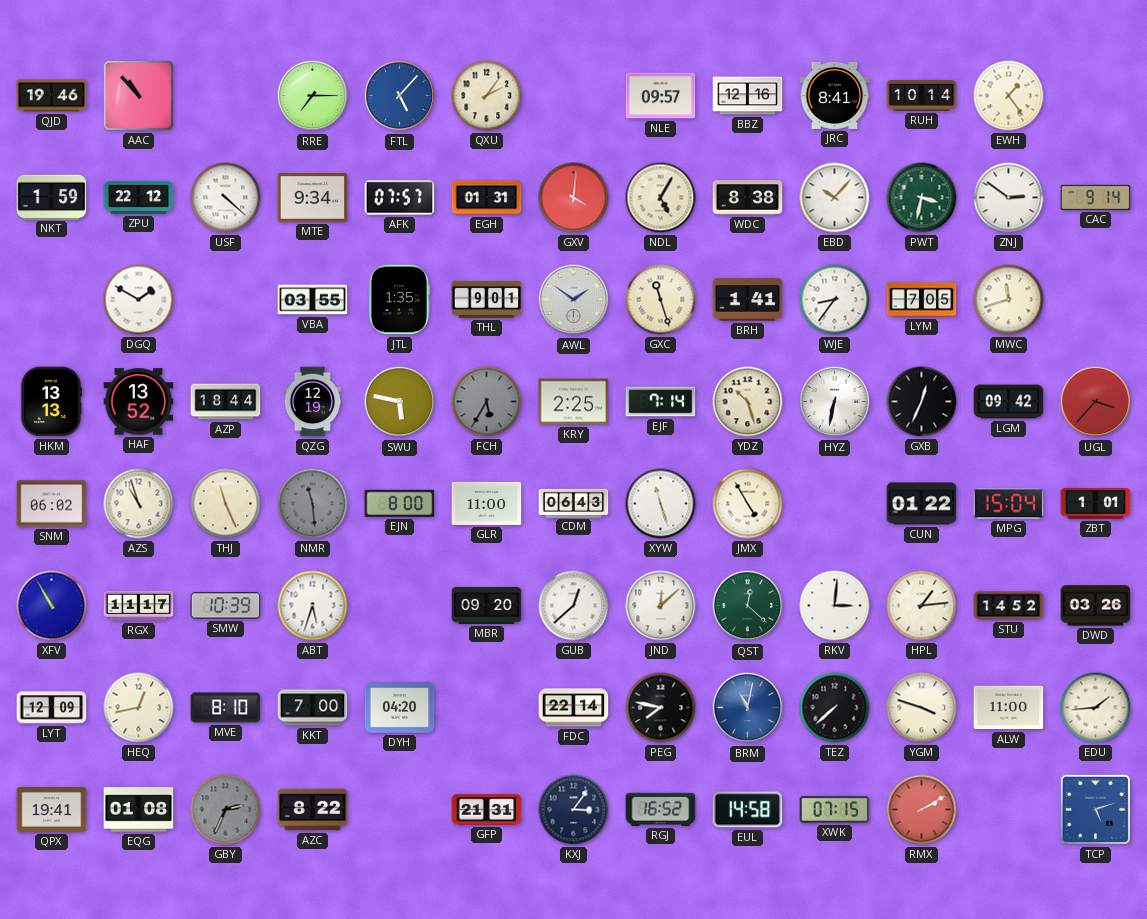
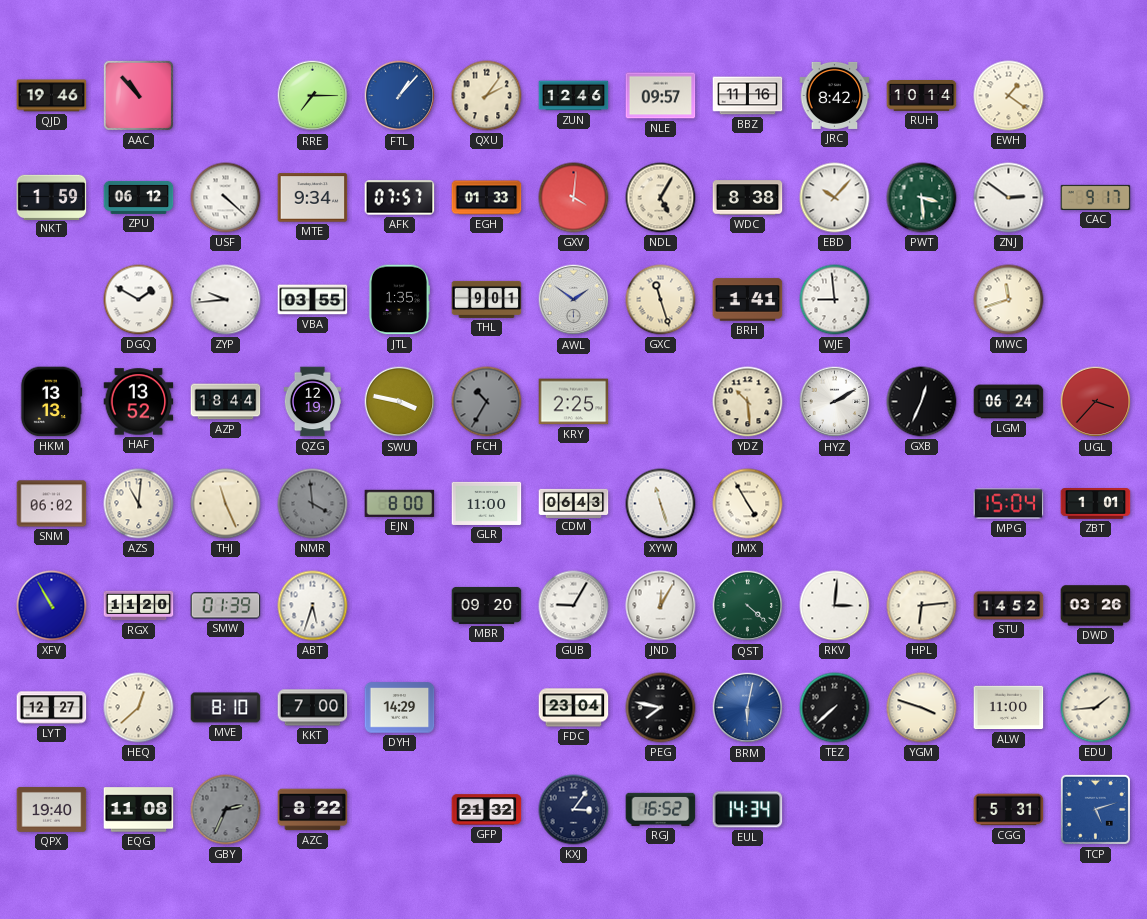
FTL: 5:07 -> 1:07 (400, 96)
ZUN: none -> 12:46 (574, 96)
BBZ: 12:16 -> 11:16 (748, 96)
JRC: 8:41 -> 8:42 (835, 95)
EWH: 1:24 -> 1:21 (1009, 96)
ZPU: 22:12 -> 06:12 (139, 197)
EGH: 01:31 -> 01:33 (487, 198)
PWT: 3:32 -> 3:29 (922, 198)
CAC: 9:14 -> 9:17 (1096, 197)
ZYP: none -> 9:44 (226, 300)
WJE: 8:36 -> 8:59 (835, 300)
LYM: 7:05 -> none (922, 300)
SWU: 5:47 -> 3:47 (400, 402)
FCH: 5:35 -> 10:35 (487, 402)
EJF: 7:14 -> none (661, 402)
YDZ: 10:27 -> 10:29 (748, 402)
HYZ: 6:32 -> 2:10 (835, 402)
LGM: 09:42 -> 06:24 (1009, 402)
AZS: 10:57 -> 11:01 (139, 504)
NMR: 11:29 -> 3:59 (313, 504)
CUN: 01:22 -> none (922, 504)
RGX: 11:17 -> 11:20 (139, 606)
SMW: 10:39 -> 01:39 (226, 606)
GUB: 12:38 -> 9:05 (574, 606)
JND: 12:08 -> 12:05 (661, 606)
QST: 12:22 -> 4:22 (748, 606)
HPL: 1:14 -> 6:14 (922, 606)
LYT: 12:09 -> 12:27 (52, 708)
HEQ: 12:43 -> 12:38 (139, 708)
DYH: 04:20 -> 14:29 (400, 708)
FDC: 22:14 -> 23:04 (574, 708)
BRM: 11:02 -> 6:02 (748, 708)
QPX: 19:41 -> 19:40 (52, 809)
EQG: 01:08 -> 11:08 (139, 810)
GFP: 21:31 -> 21:32 (487, 810)
EUL: 14:58 -> 14:34 (748, 810)
XWK: 07:15 -> none (835, 810)
RMX: 2:10 -> none (922, 810)
CGG: none -> 5:31 (1009, 810)
